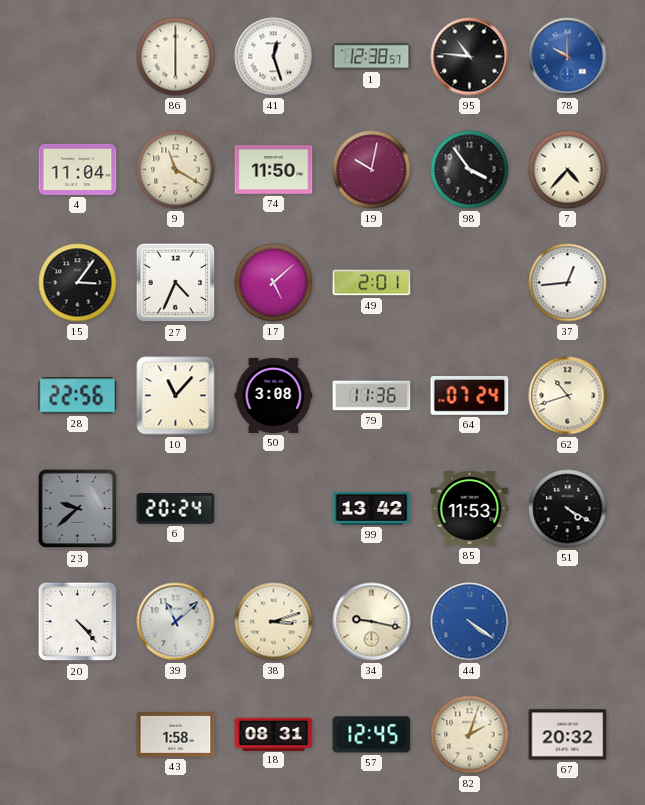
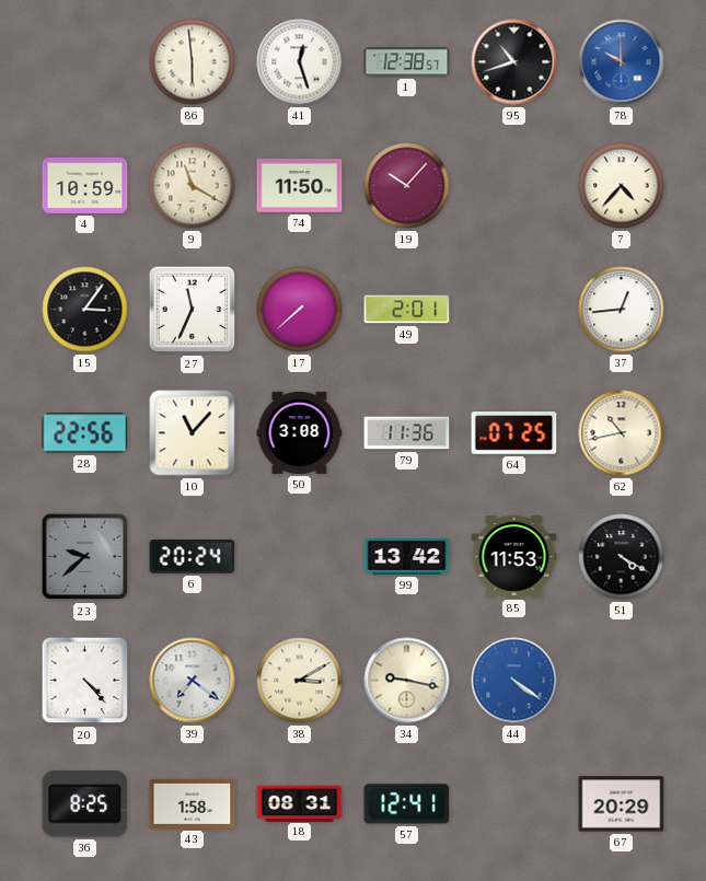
86: 6:00 -> 5:59 (193, 62)
95: 10:46 -> 10:42 (514, 62)
4: 11:04 -> 10:59 (85, 185)
19: 10:02 -> 10:07 (407, 186)
98: 3:54 -> none (470, 170)
27: 4:34 -> 11:34 (193, 310)
17: 5:08 -> 7:38 (300, 310)
64: 07:24 -> 07:25 (514, 433)
62: 10:42 -> 10:43 (622, 433)
39: 11:08 -> 7:21 (193, 681)
38: 3:12 -> 3:10 (300, 681)
36: none -> 8:25 (85, 804)
57: 12:45 -> 12:41 (407, 804)
82: 2:03 -> none (470, 735)
67: 20:32 -> 20:29 (622, 804)
